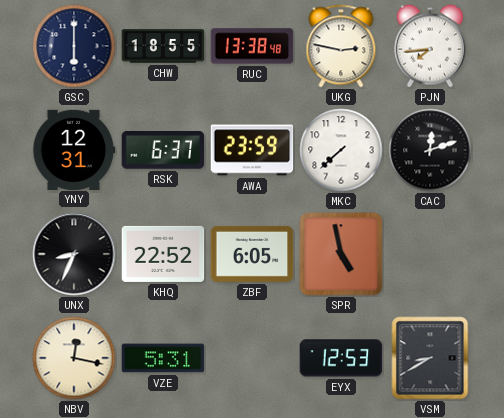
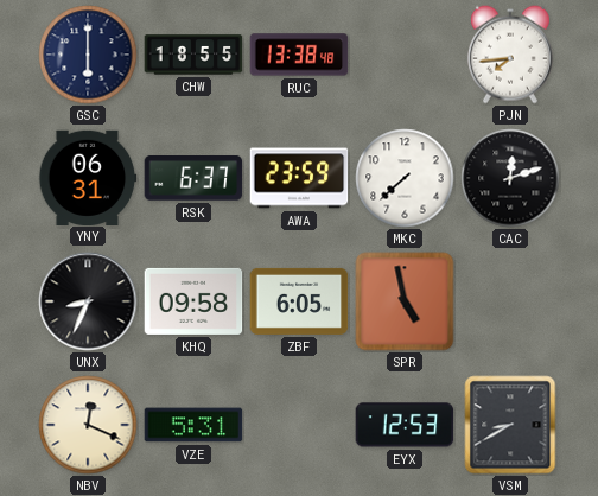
UKG: 2:47 -> none (341, 46)
YNY: 12:31 -> 06:31 (88, 177)
KHQ: 22:52 -> 09:58 (193, 301)
NBV: 12:17 -> 12:19 (88, 425)
